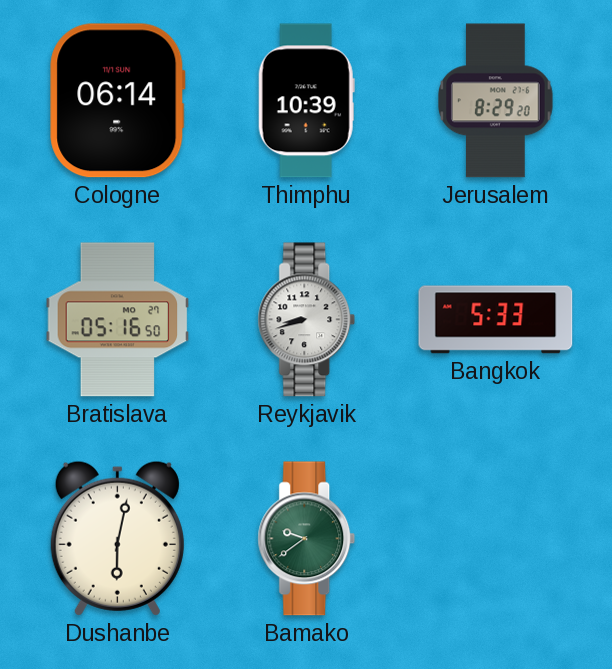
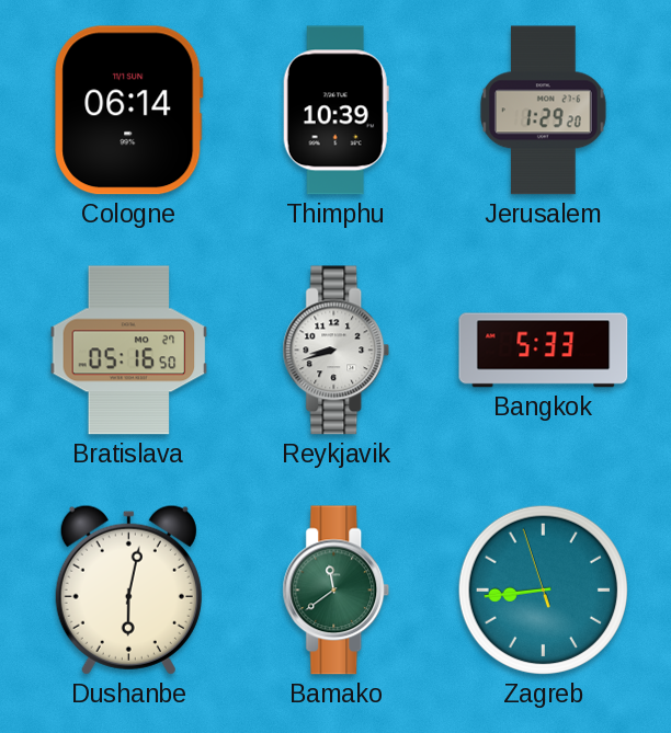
Jerusalem: 8:29 -> 1:29 (544, 111)
Bamako: 9:39 -> 11:39 (337, 591)
Zagreb: none -> 8:43 (543, 589)
